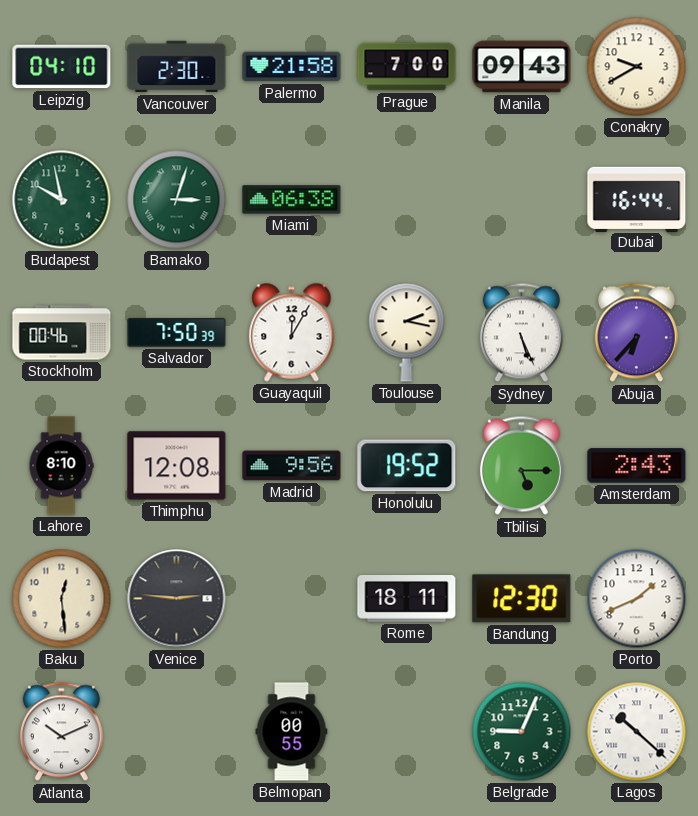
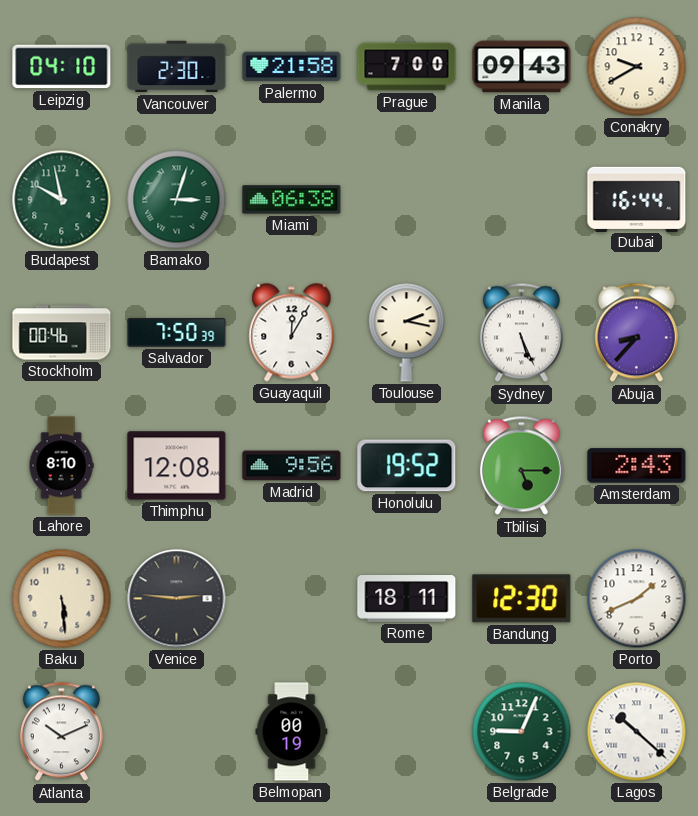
Abuja: 6:37 -> 8:37 (636, 333)
Baku: 12:29 -> 5:29 (62, 599)
Belmopan: 00:55 -> 00:19 (292, 732)
